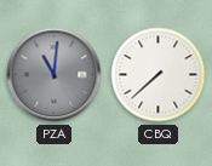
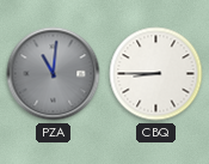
CBQ: 7:38 -> 8:45 (156, 74)
